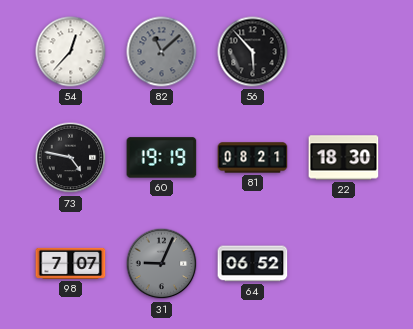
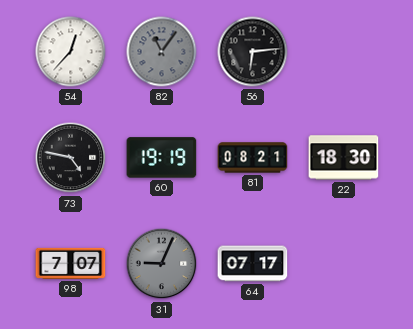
82: 11:08 -> 11:06 (162, 52)
56: 5:53 -> 6:14 (253, 52)
64: 06:52 -> 07:17 (253, 264)
